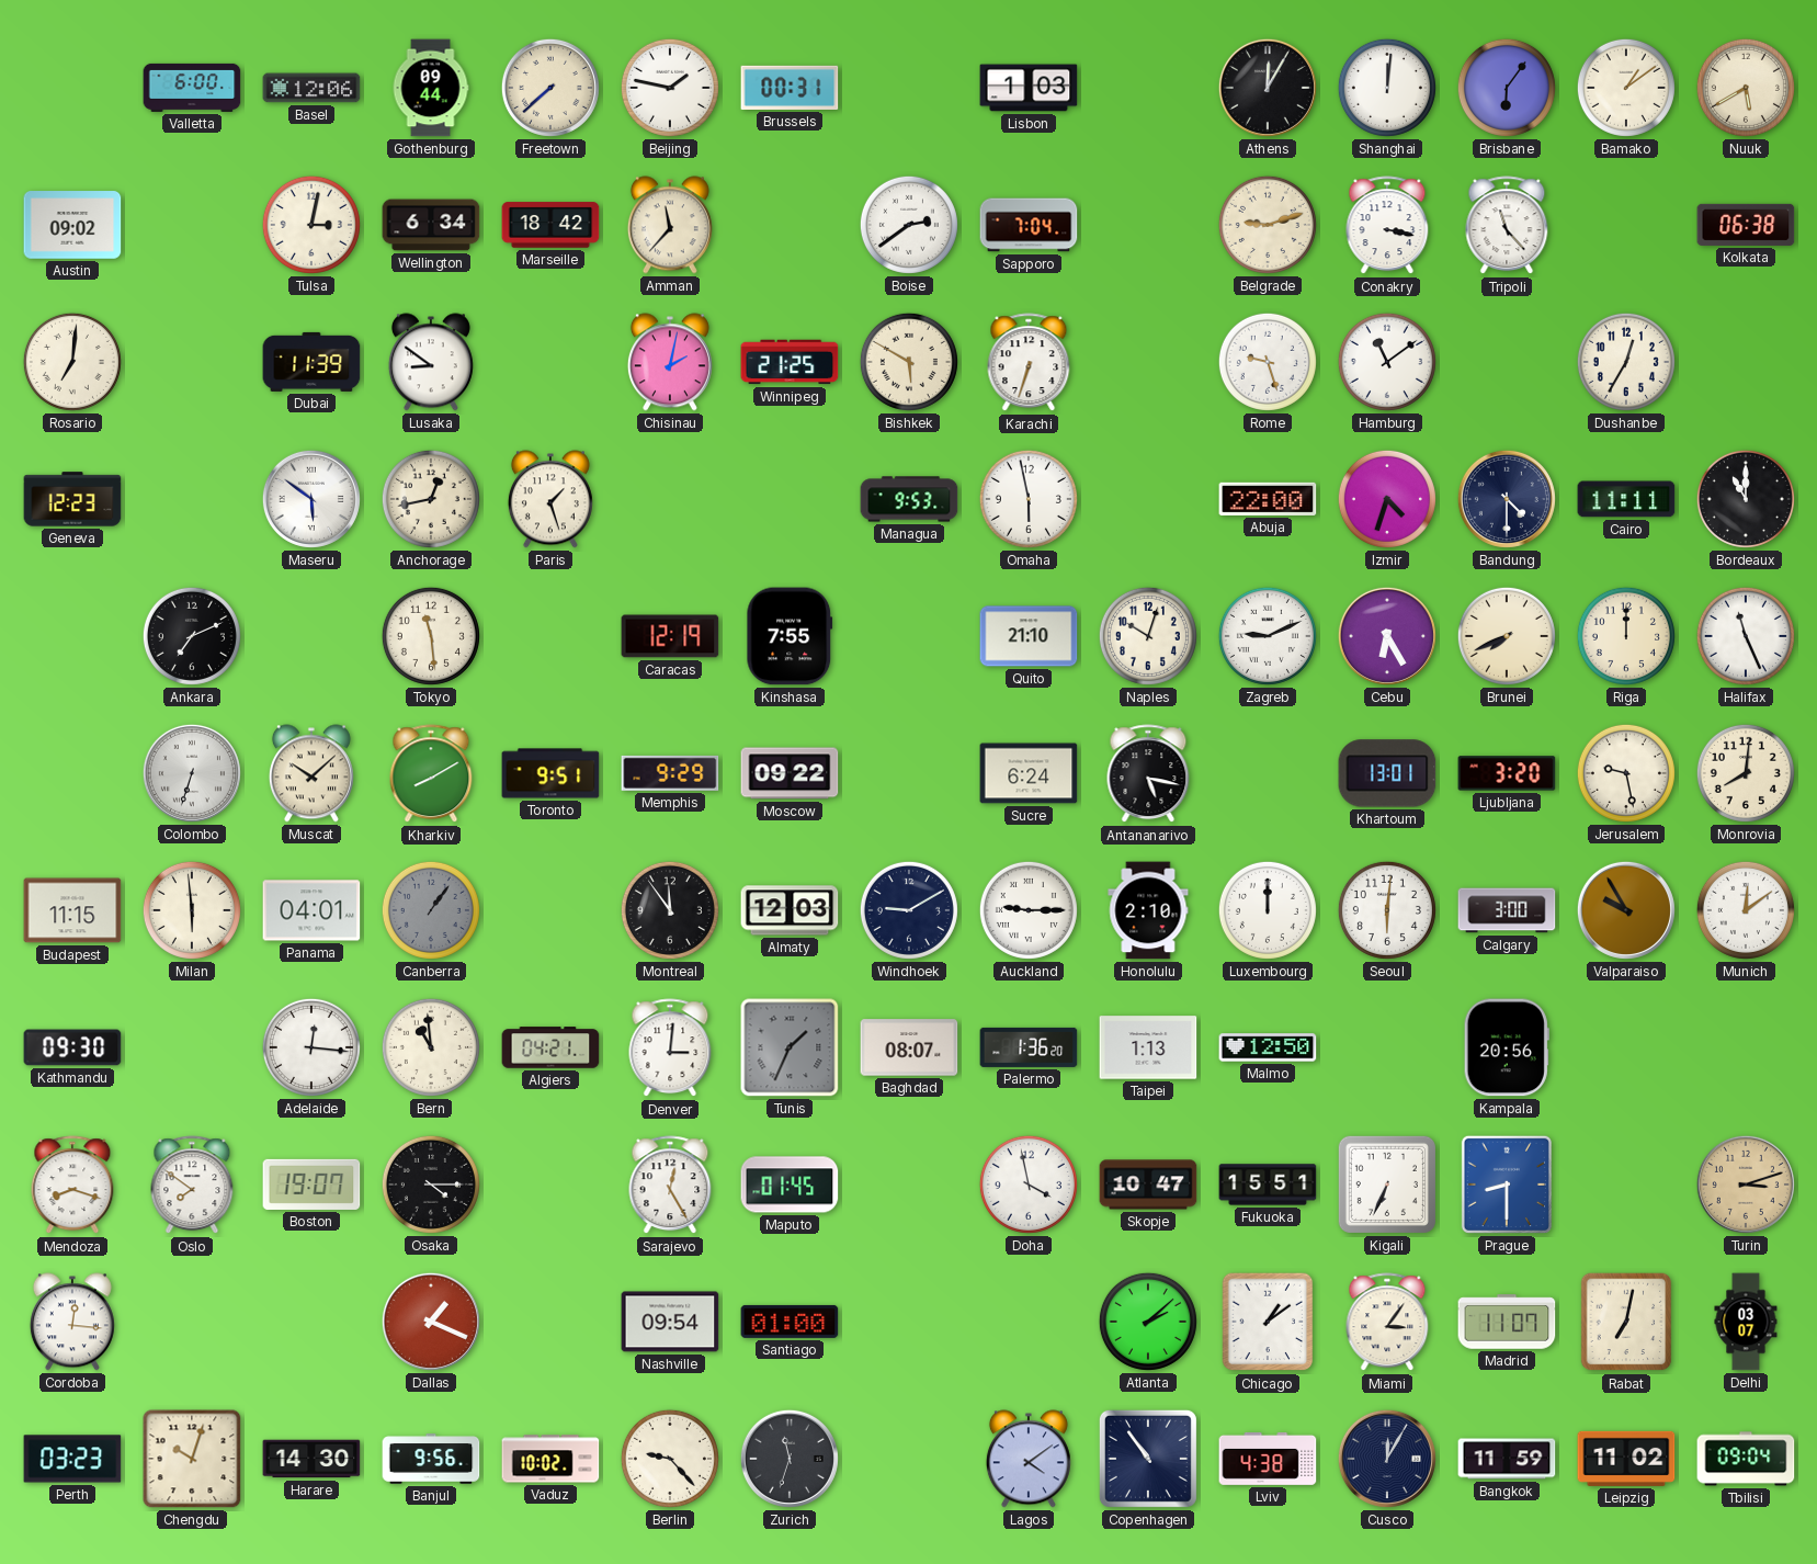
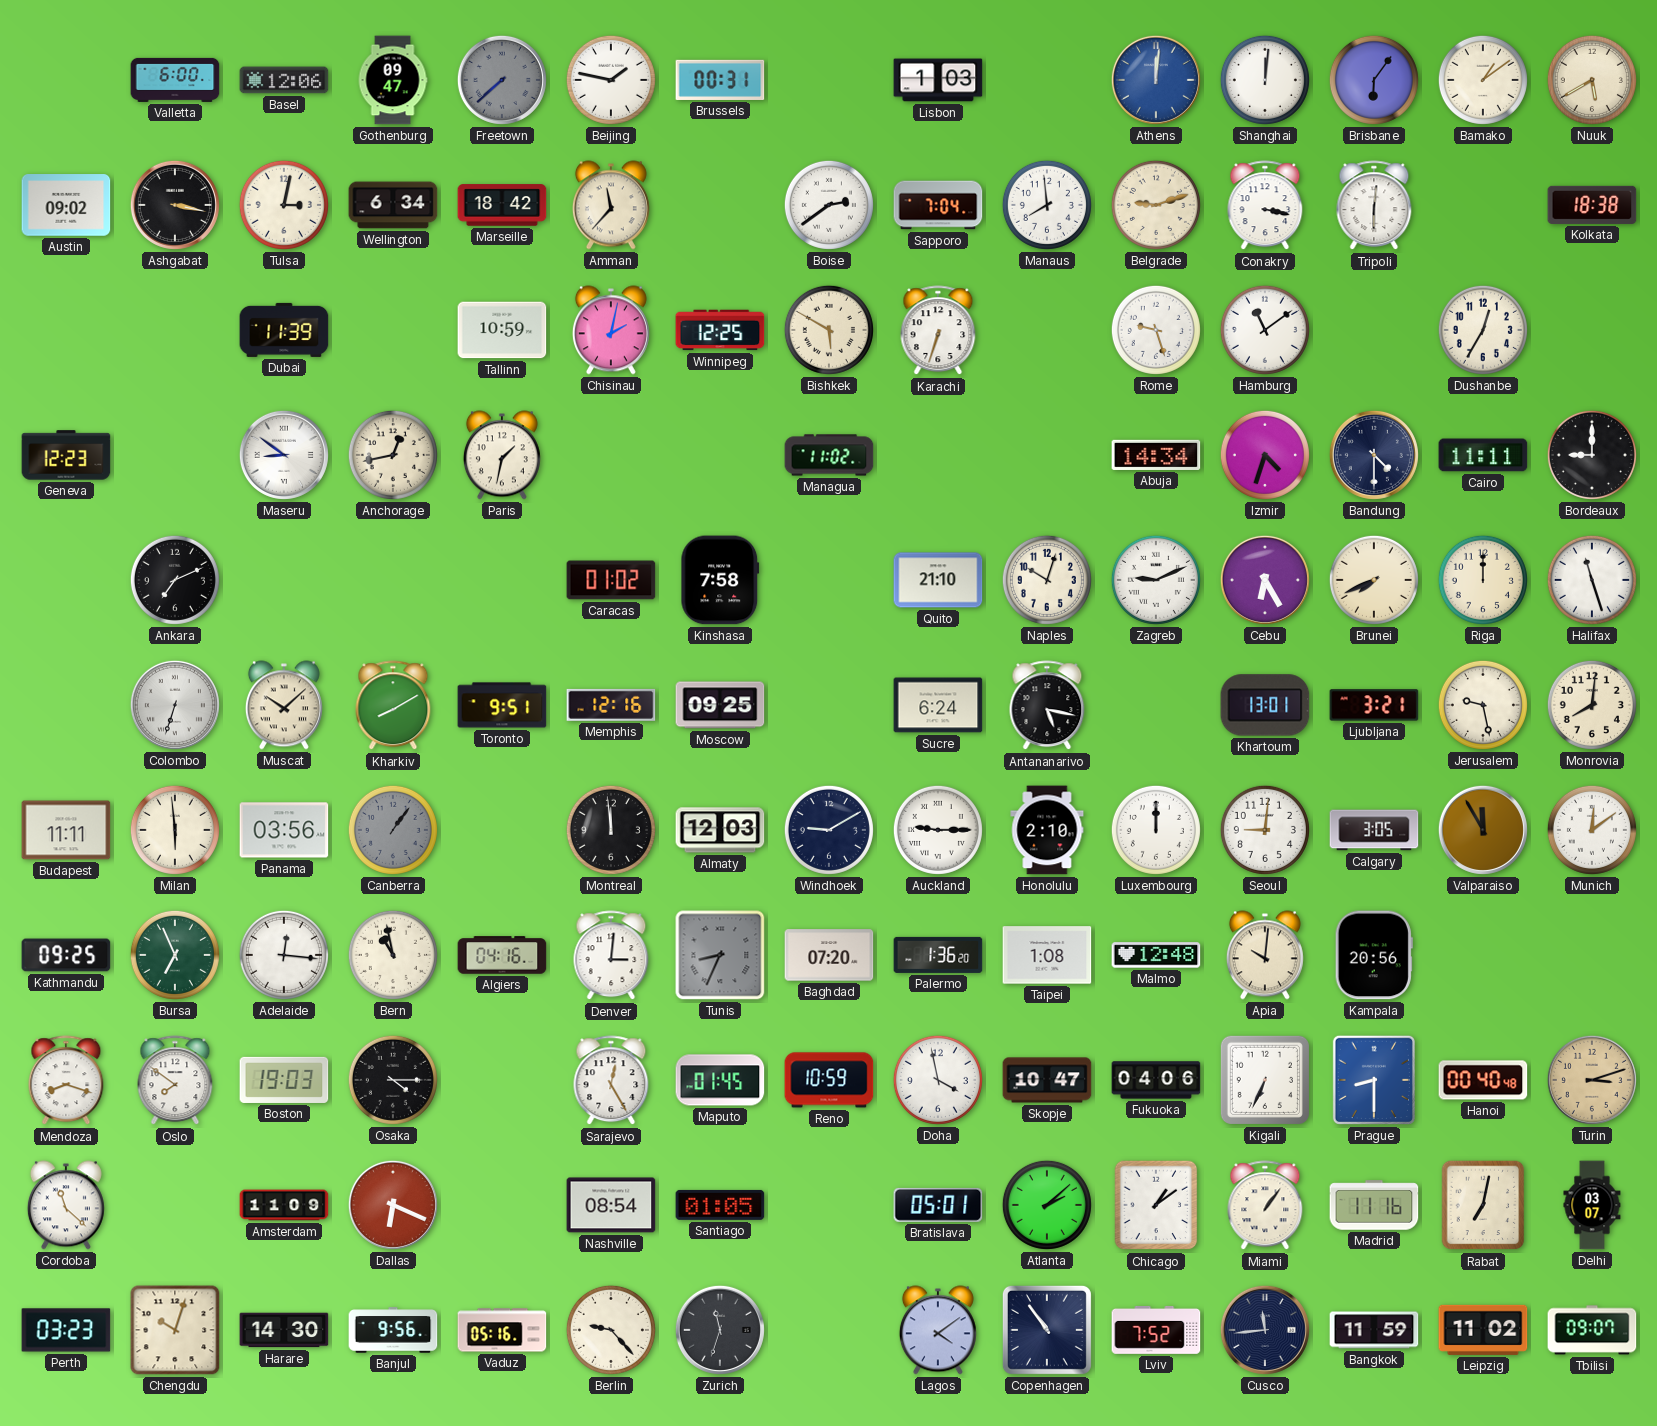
Gothenburg: 09:44 -> 09:47 (393, 80)
Freetown dial: cream -> grey (502, 80)
Athens: 12:05 -> 12:01 (1156, 80)
Athens dial: black -> blue (1156, 80)
Ashgabat: none -> 3:17 (175, 205)
Manaus: none -> 7:59 (1047, 205)
Tripoli: 11:23 -> 6:01 (1374, 206)
Kolkata: 06:38 -> 18:38 (1592, 205)
Rosario: 7:01 -> none (72, 362)
Lusaka: 8:51 -> none (431, 362)
Tallinn: none -> 10:59 (502, 330)
Winnipeg: 21:25 -> 12:25 (720, 330)
Maseru: 5:51 -> 8:51 (284, 455)
Paris: 1:27 -> 1:32 (502, 455)
Managua: 9:53 -> 11:02 (829, 455)
Omaha: 5:58 -> none (1029, 499)
Abuja: 22:00 -> 14:34 (1156, 455)
Bordeaux: 11:00 -> 9:00 (1592, 455)
Tokyo: 11:29 -> none (431, 636)
Caracas: 12:19 -> 01:02 (611, 580)
Kinshasa: 7:55 -> 7:58 (720, 580)
Halifax: 11:26 -> 11:27 (1592, 580)
Memphis: 9:29 -> 12:16 (611, 705)
Moscow: 09:22 -> 09:25 (720, 705)
Ljubljana: 3:20 -> 3:21 (1374, 705)
Budapest: 11:15 -> 11:11 (66, 830)
Panama: 04:01 -> 03:56 (284, 830)
Montreal: 11:54 -> 11:59 (611, 830)
Seoul: 6:01 -> 9:01 (1265, 830)
Calgary: 3:00 -> 3:05 (1374, 830)
Valparaiso: 9:55 -> 11:55 (1483, 830)
Kathmandu: 09:30 -> 09:25 (66, 955)
Bursa: none -> 6:56 (175, 955)
Bern: 10:59 -> 10:58 (393, 955)
Algiers: 04:21 -> 04:16 (502, 955)
Tunis: 1:34 -> 8:34 (720, 955)
Baghdad: 08:07 -> 07:20 (829, 955)
Taipei: 1:13 -> 1:08 (1047, 955)
Malmo: 12:50 -> 12:48 (1156, 955)
Apia: none -> 10:01 (1265, 955)
Boston: 19:07 -> 19:03 (284, 1080)
Reno: none -> 10:59 (829, 1080)
Fukuoka: 15:51 -> 04:06 (1156, 1080)
Hanoi: none -> 00:40 (1483, 1080)
Cordoba: 12:16 -> 11:22 (66, 1205)
Amsterdam: none -> 11:09 (284, 1205)
Dallas: 1:19 -> 6:19 (393, 1205)
Nashville: 09:54 -> 08:54 (611, 1205)
Santiago: 01:00 -> 01:05 (720, 1205)
Bratislava: none -> 05:01 (938, 1205)
Miami: 3:06 -> 1:06 (1265, 1206)
Madrid: 11:07 -> 11:16 (1374, 1205)
Vaduz: 10:02 -> 05:16 (502, 1330)
Lviv: 4:38 -> 7:52 (1156, 1330)
Cusco: 12:05 -> 11:44 (1265, 1330)
Tbilisi: 09:04 -> 09:07 (1592, 1330)
